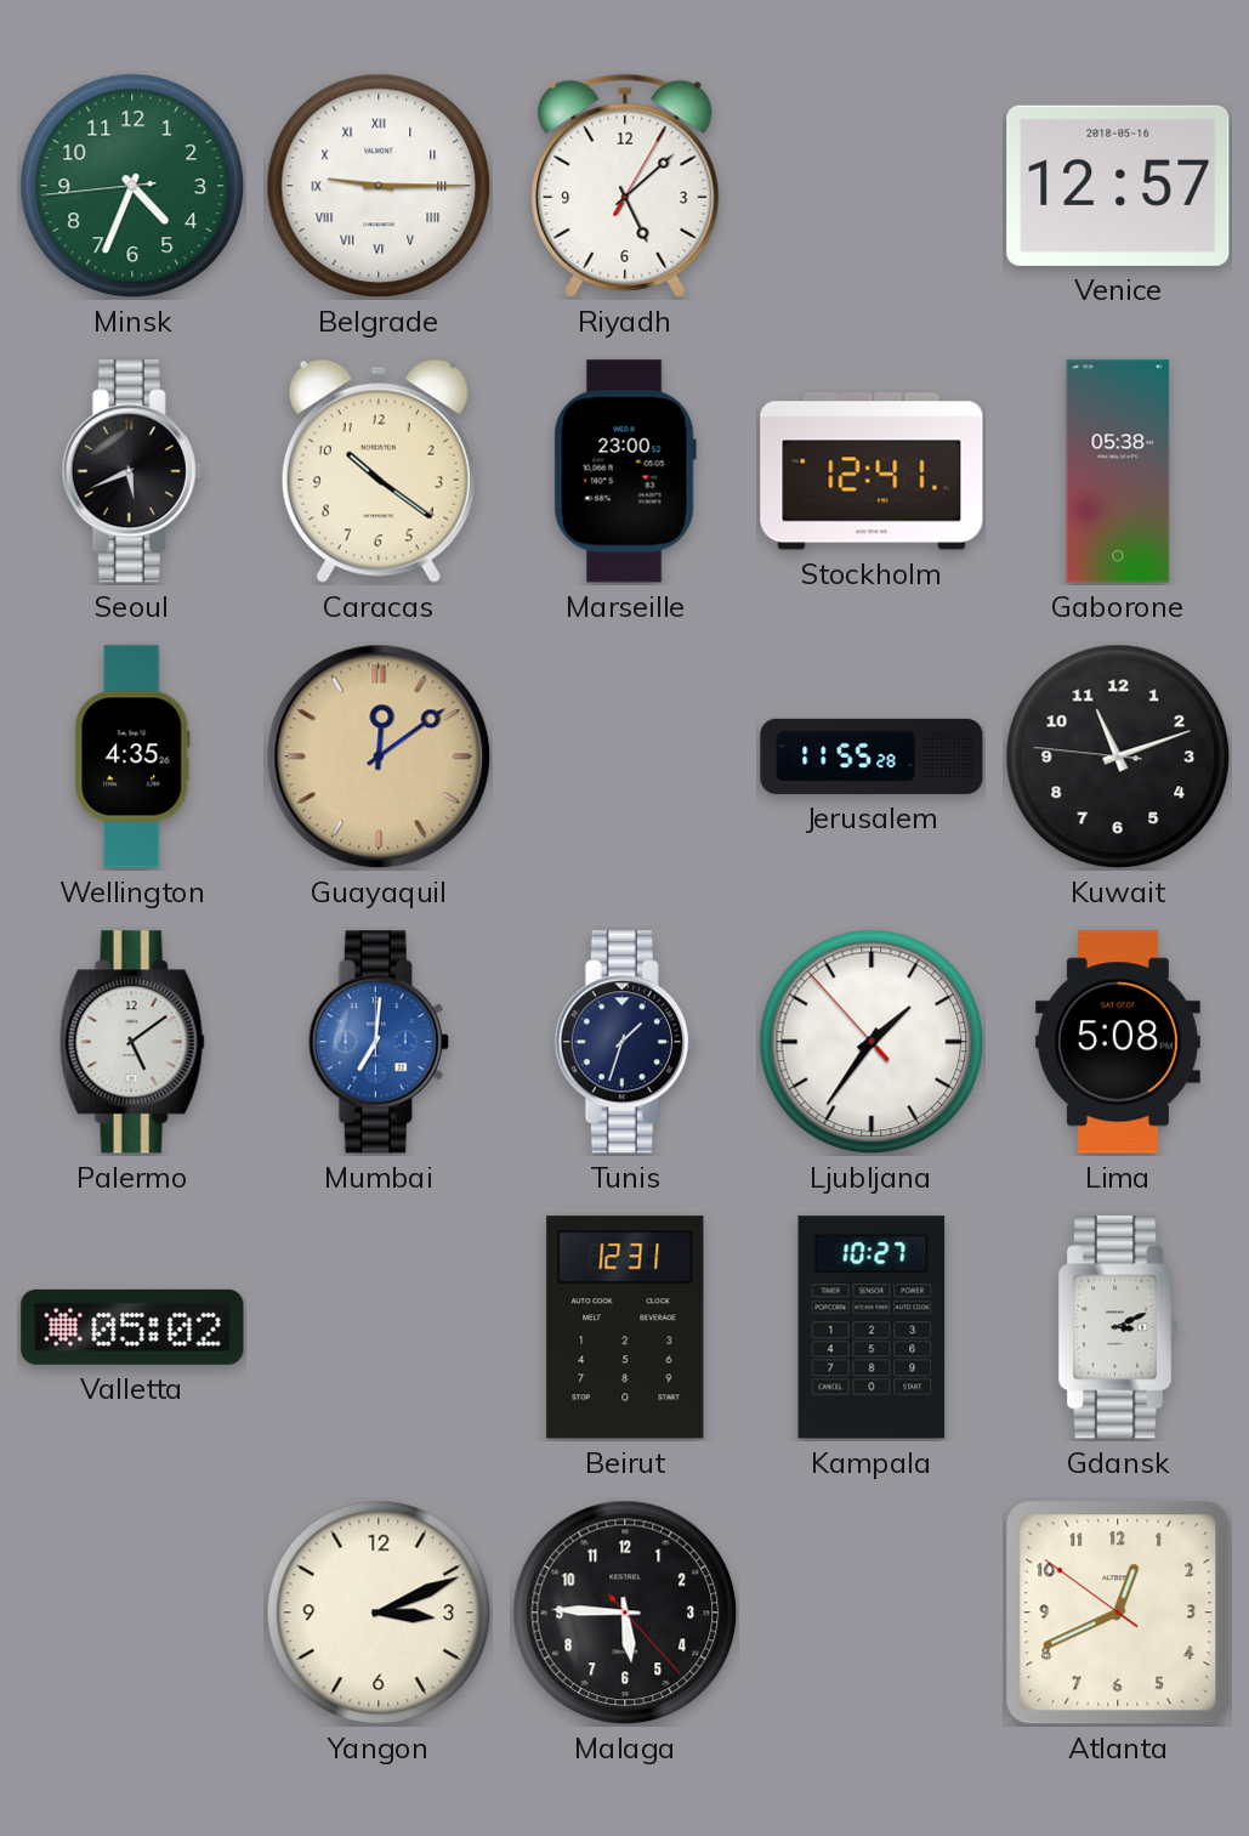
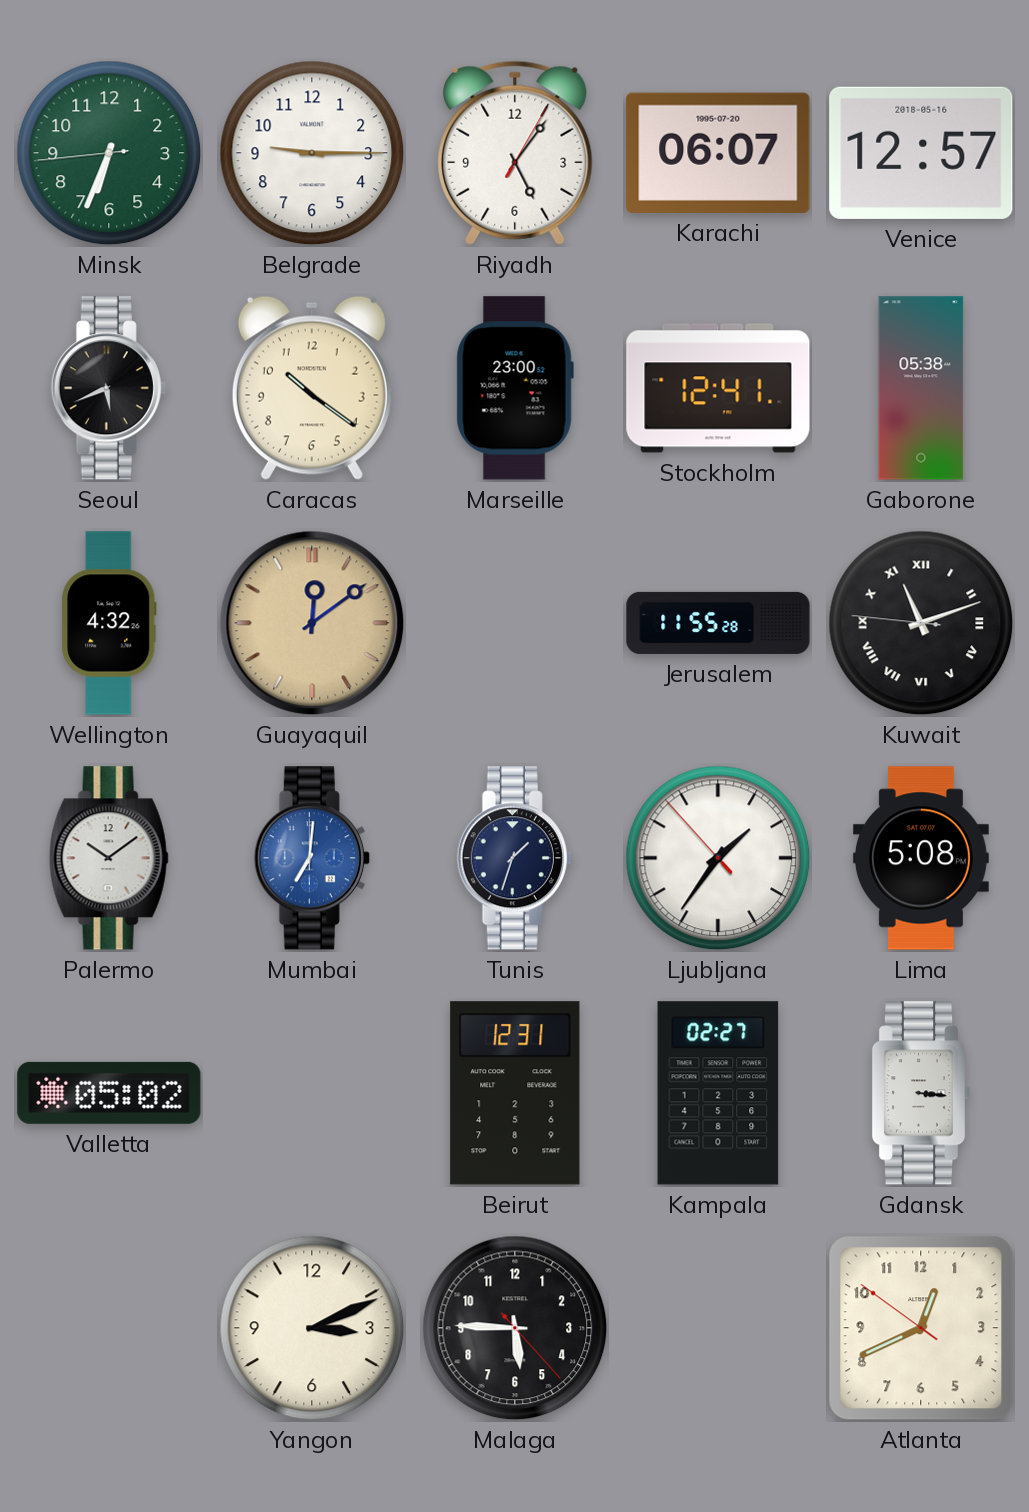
Minsk: 4:33 -> 6:33 (109, 153)
Belgrade numerals: Roman -> Arabic (312, 153)
Riyadh: 5:08 -> 5:06 (515, 153)
Karachi: none -> 06:07 (718, 153)
Wellington: 4:35 -> 4:32 (109, 623)
Kuwait numerals: Arabic -> Roman (921, 623)
Palermo: 5:09 -> 10:09 (109, 858)
Kampala: 10:27 -> 02:27 (718, 1093)
Gdansk: 3:11 -> 3:16 (921, 1093)
